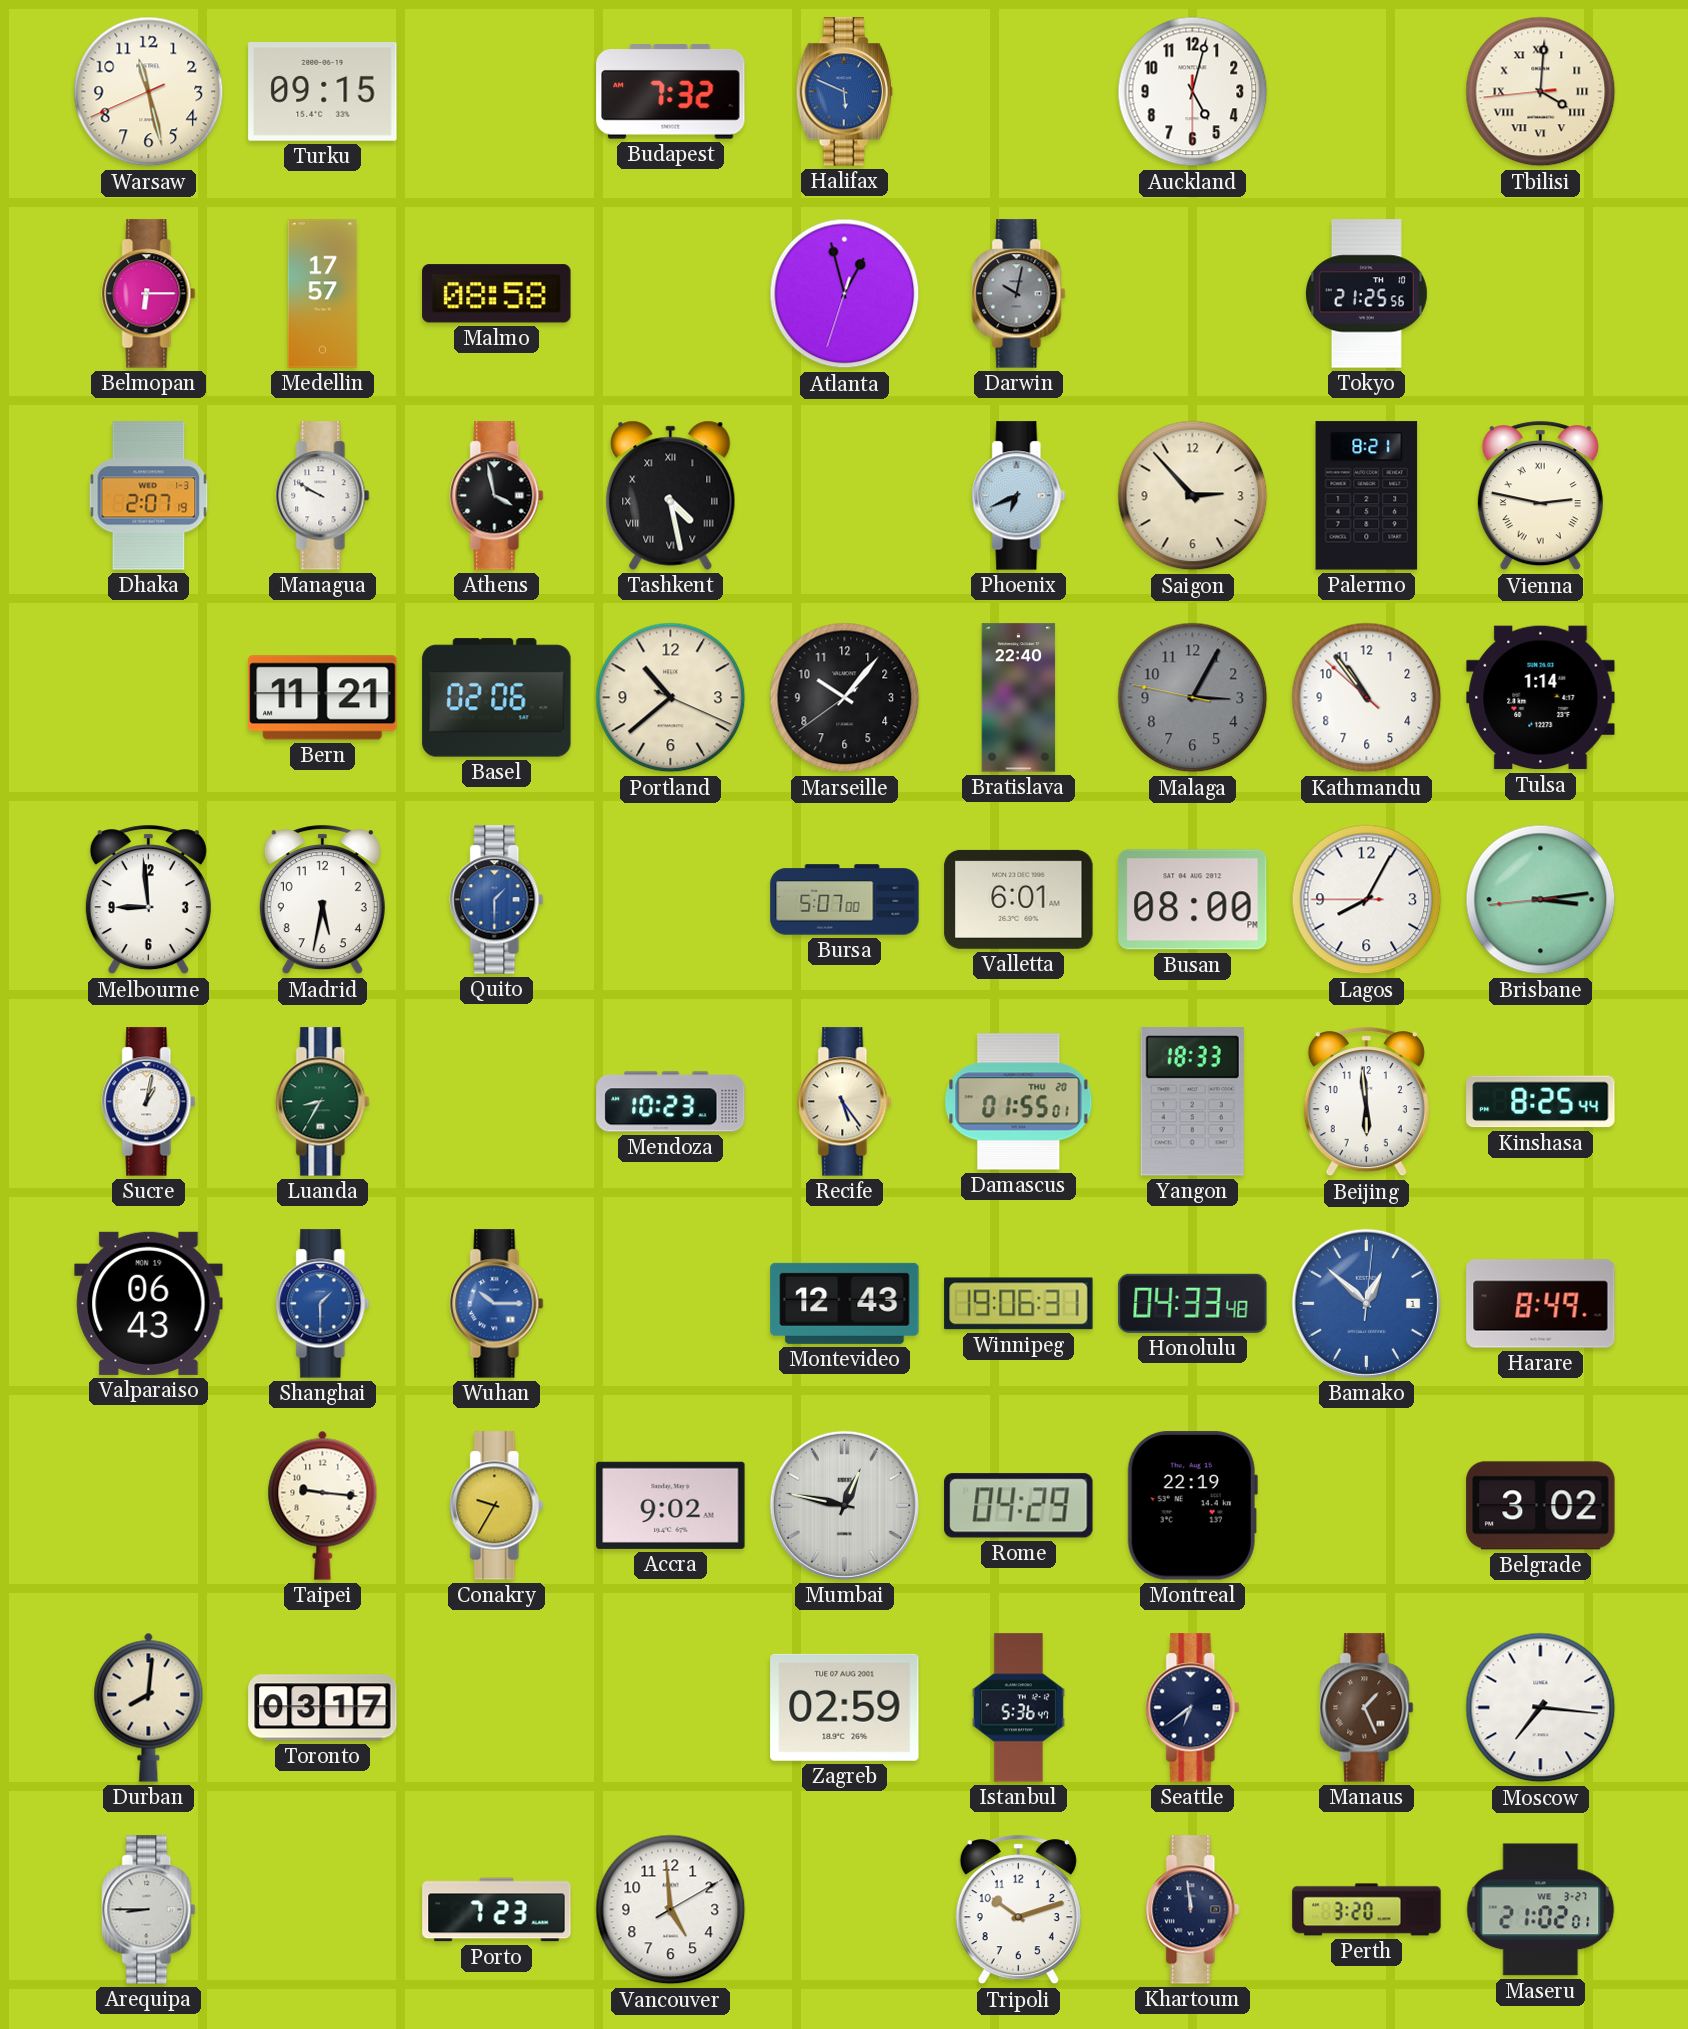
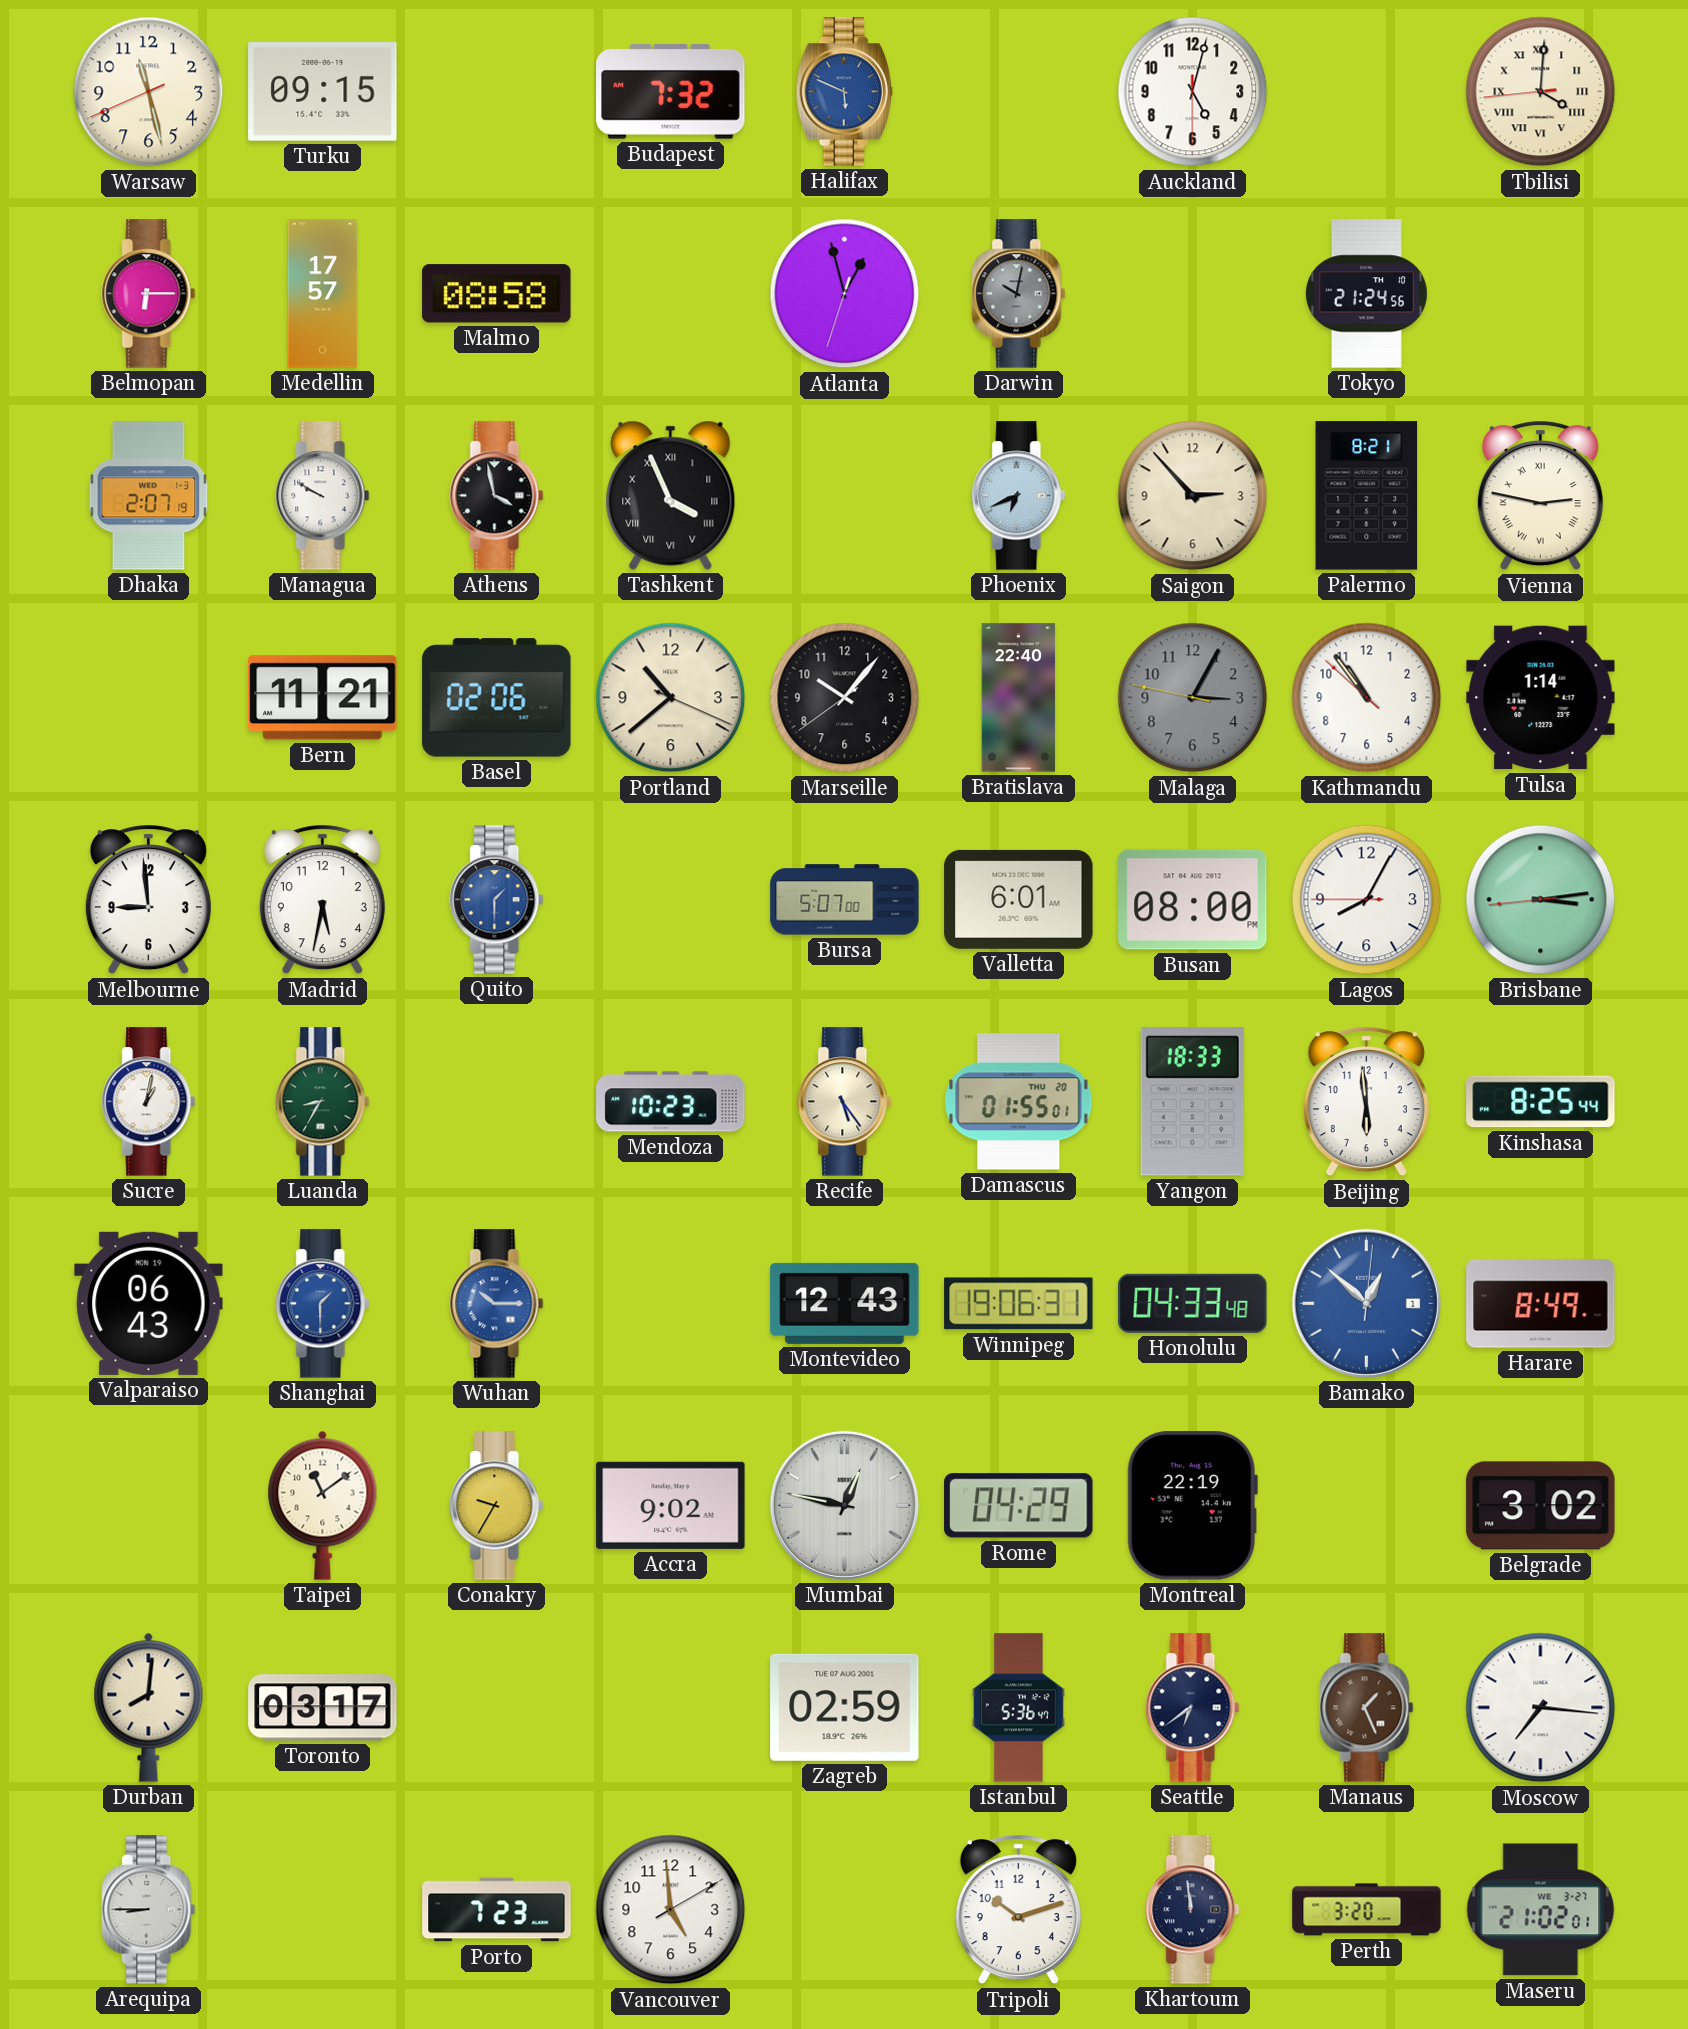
Tokyo: 21:25 -> 21:24 (1366, 294)
Tashkent: 4:28 -> 3:56 (671, 495)
Taipei: 9:16 -> 11:09 (323, 1505)
